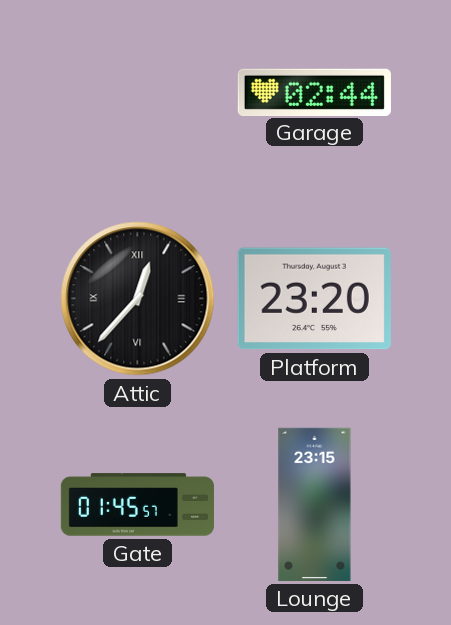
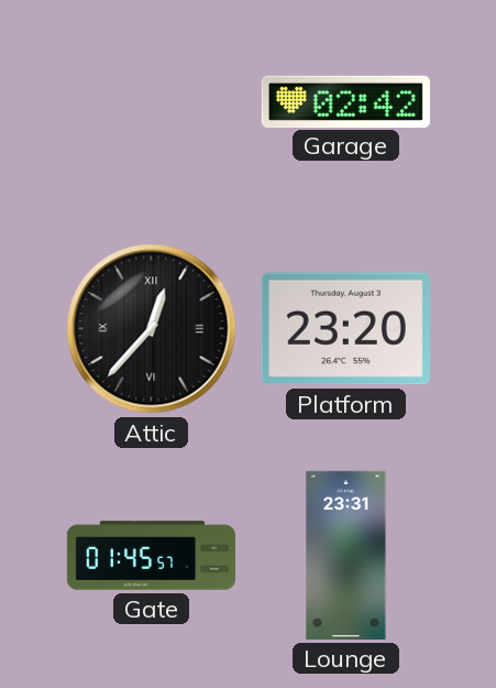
Garage: 02:44 -> 02:42 (345, 101)
Lounge: 23:15 -> 23:31 (346, 555)
